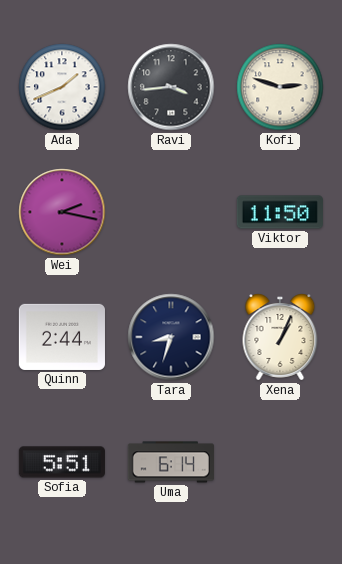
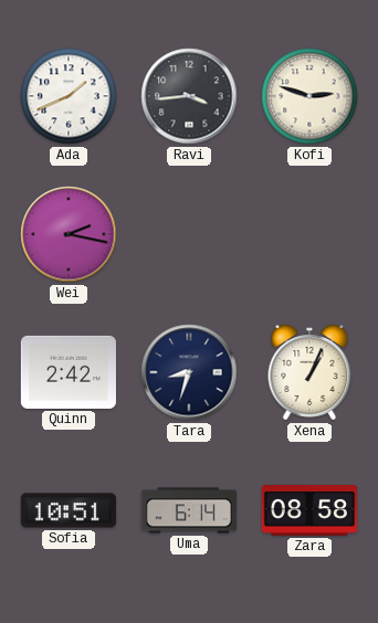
Viktor: 11:50 -> none (280, 212)
Quinn: 2:44 -> 2:42 (69, 372)
Sofia: 5:51 -> 10:51 (69, 510)
Zara: none -> 08:58 (309, 511)
